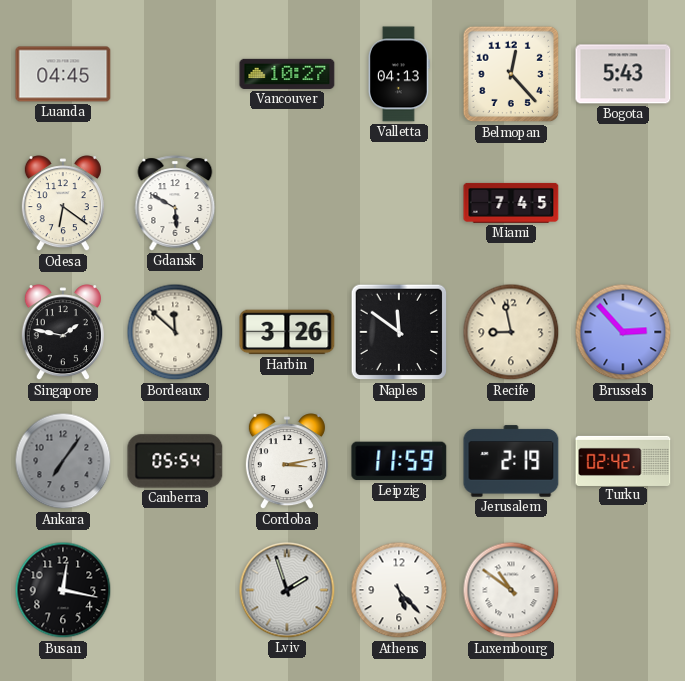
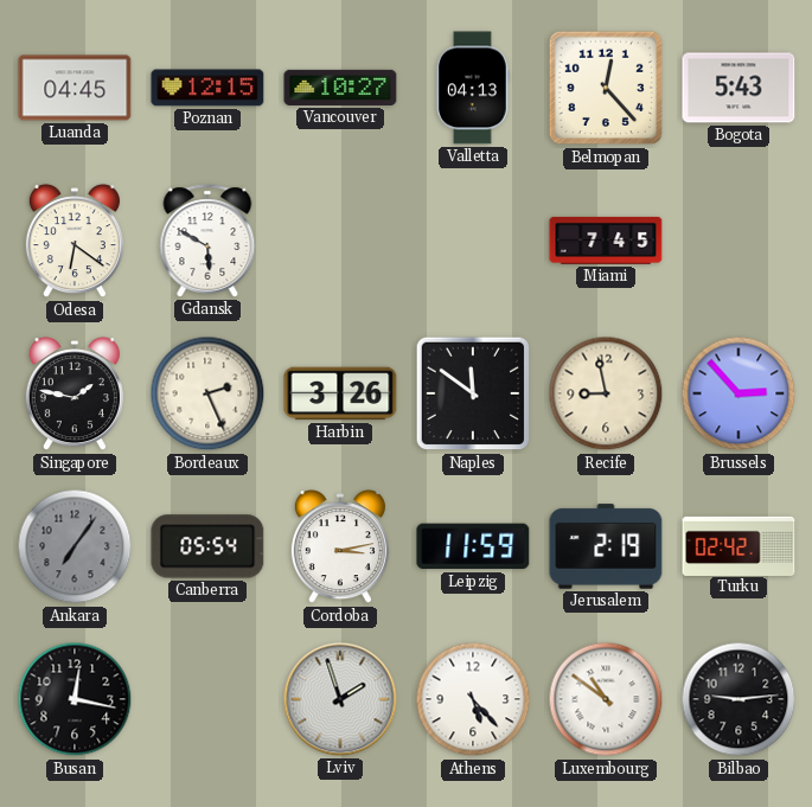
Poznan: none -> 12:15 (207, 88)
Bordeaux: 11:52 -> 2:26 (207, 393)
Bilbao: none -> 9:14 (739, 699)
